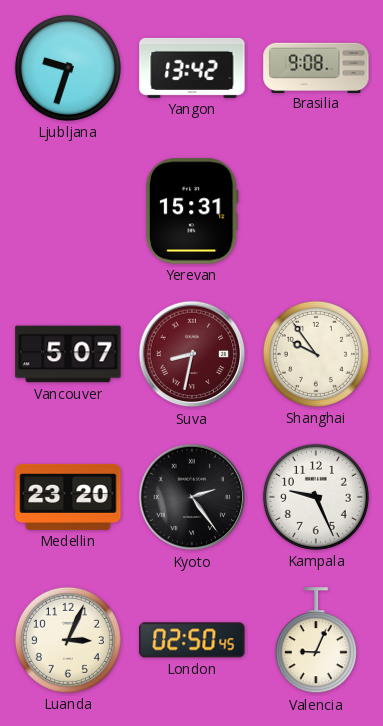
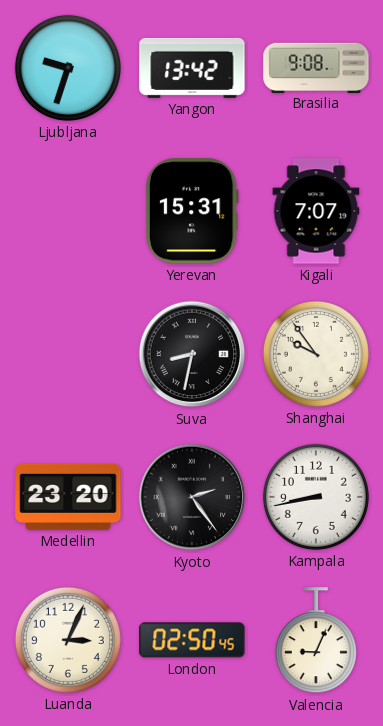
Kigali: none -> 7:07 (316, 211)
Vancouver: 5:07 -> none (68, 354)
Suva dial: burgundy -> black (192, 354)
Kampala: 9:26 -> 8:43 (316, 497)
